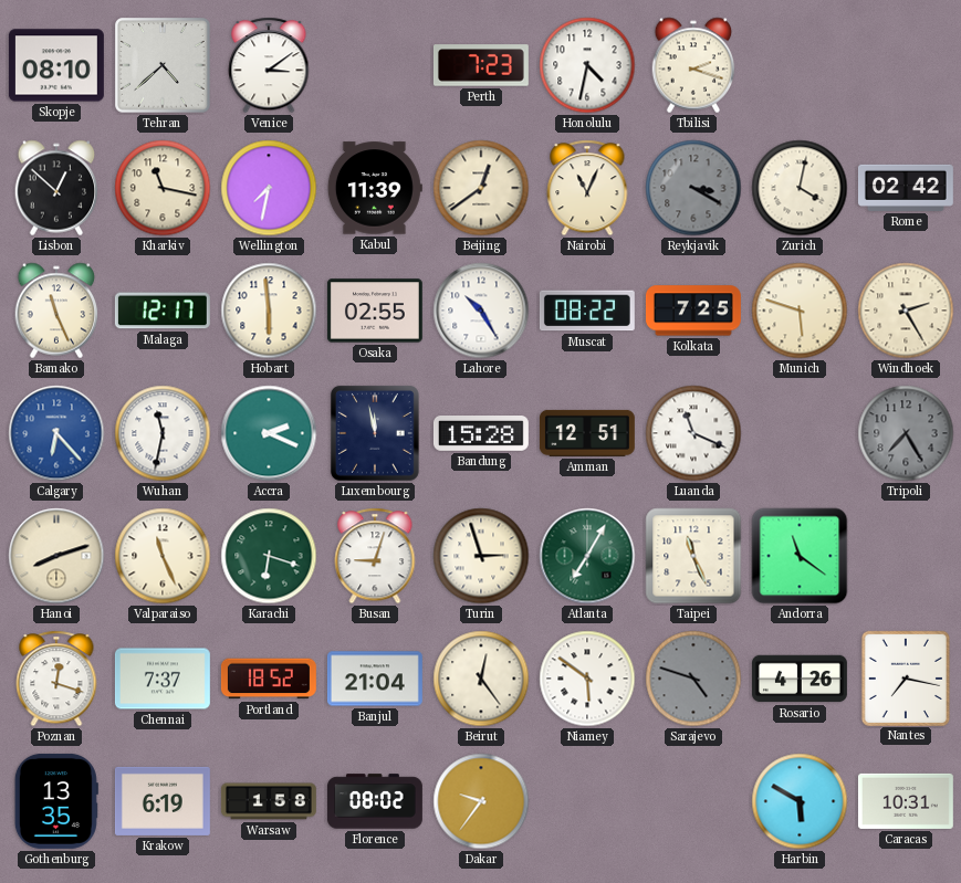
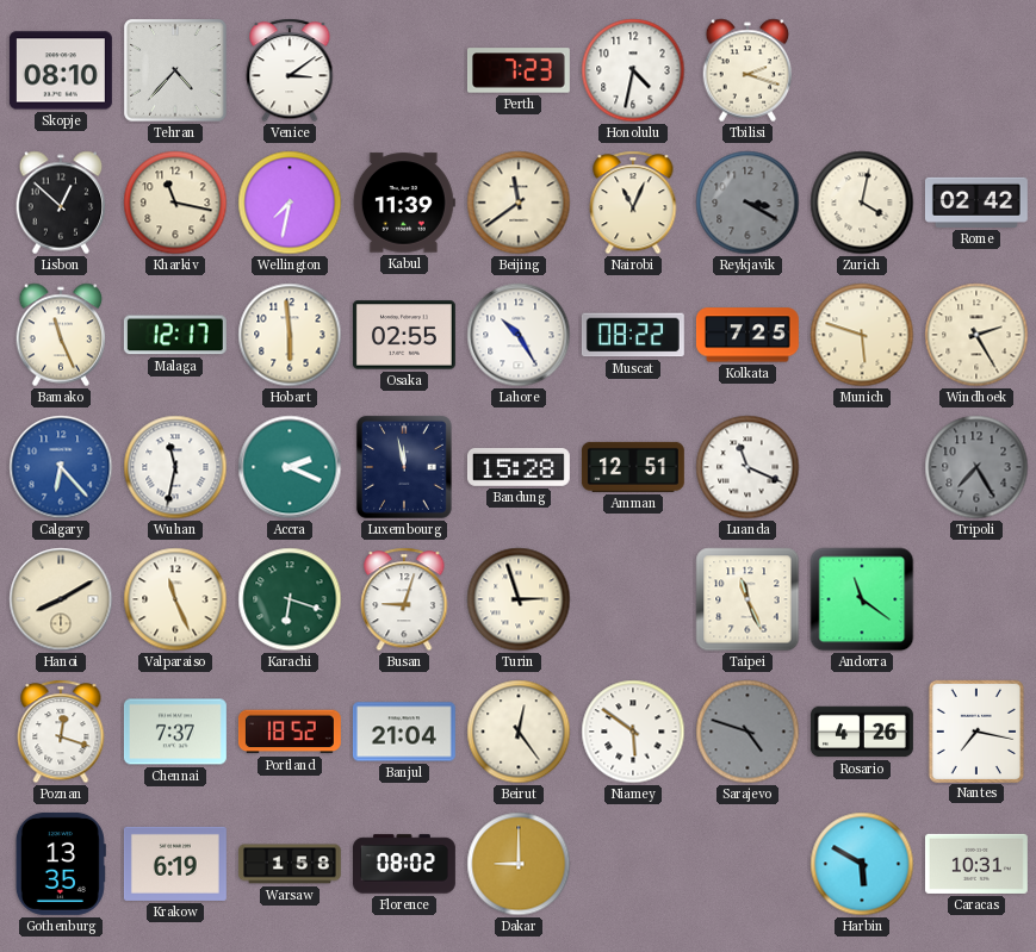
Tehran: 4:38 -> 4:37 (175, 70)
Beijing: 12:39 -> 11:39 (519, 203)
Hanoi: 8:12 -> 8:10 (61, 599)
Atlanta: 7:05 -> none (587, 556)
Dakar: 9:36 -> 9:00 (519, 864)
